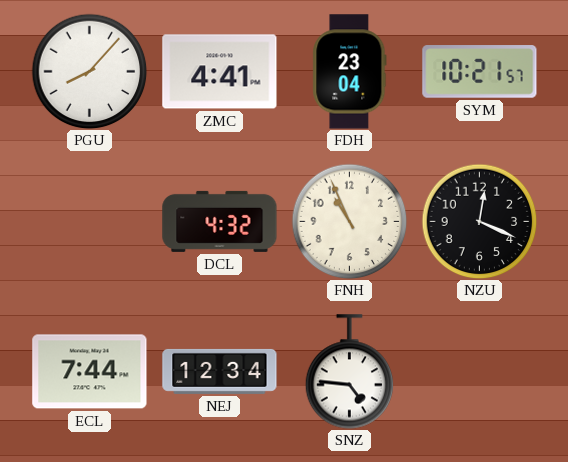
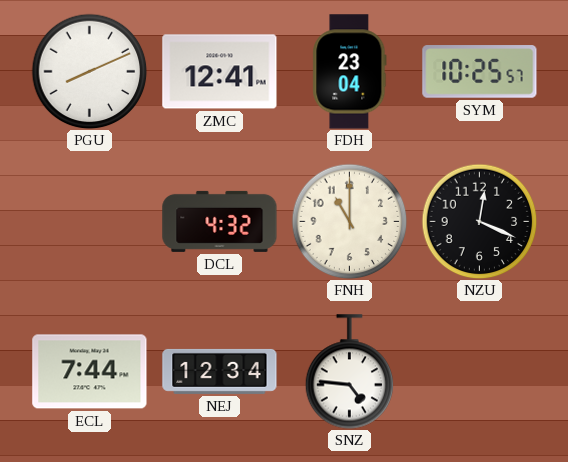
PGU: 8:07 -> 8:11 (89, 71)
ZMC: 4:41 -> 12:41 (220, 72)
SYM: 10:21 -> 10:25 (480, 72)
FNH: 10:56 -> 11:00 (349, 221)
